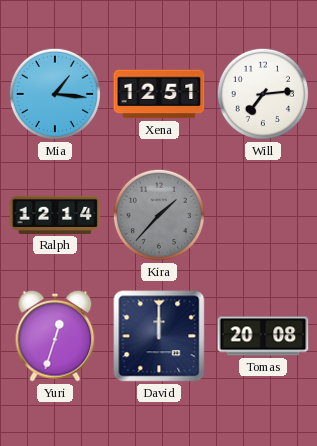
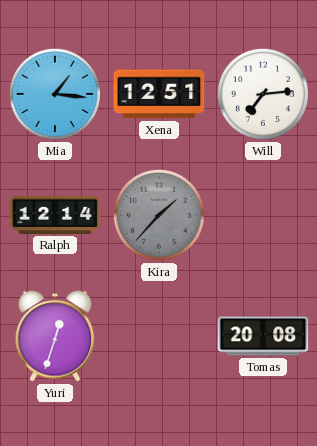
David: 12:00 -> none (159, 336)
